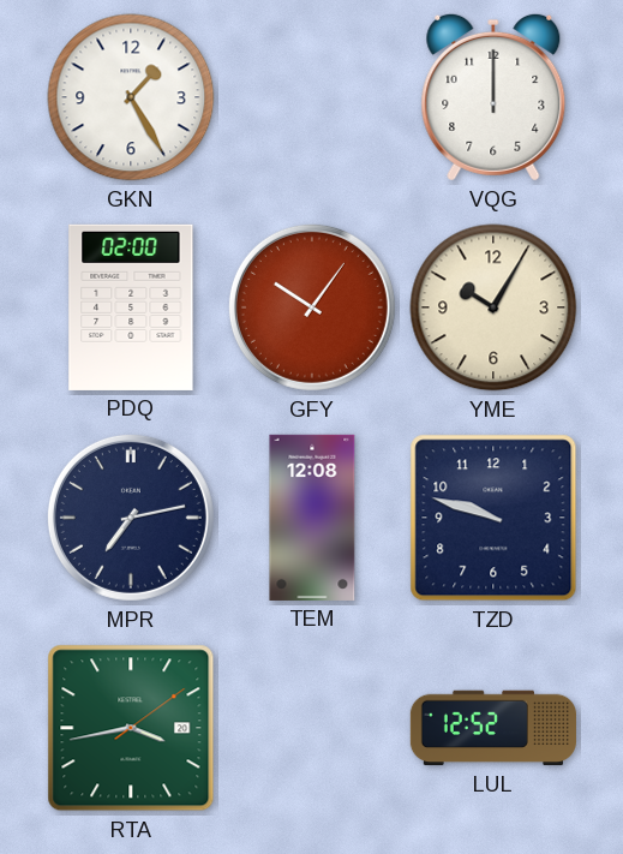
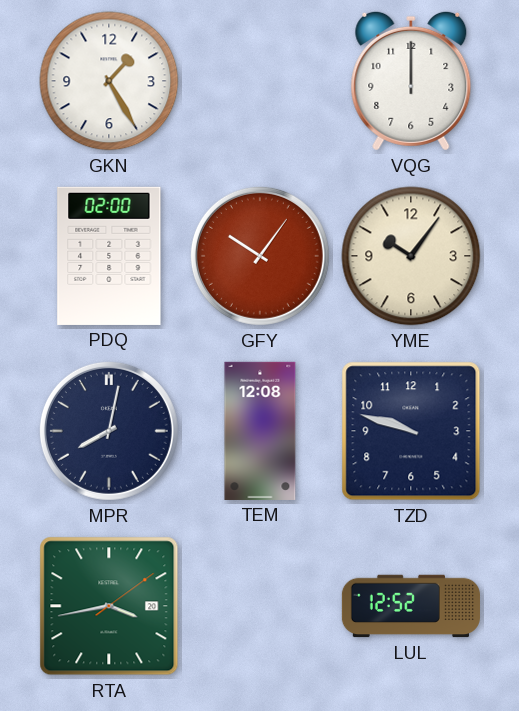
YME: 10:05 -> 10:06 (411, 256)
MPR: 7:13 -> 8:02 (109, 431)
